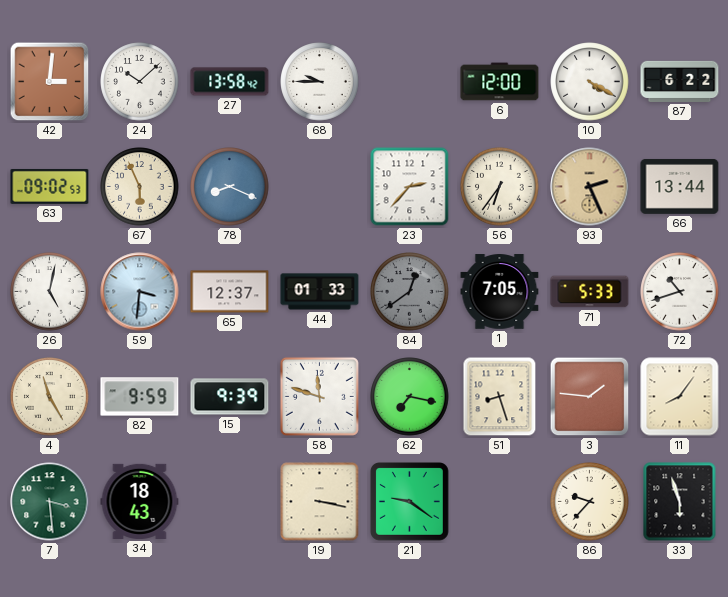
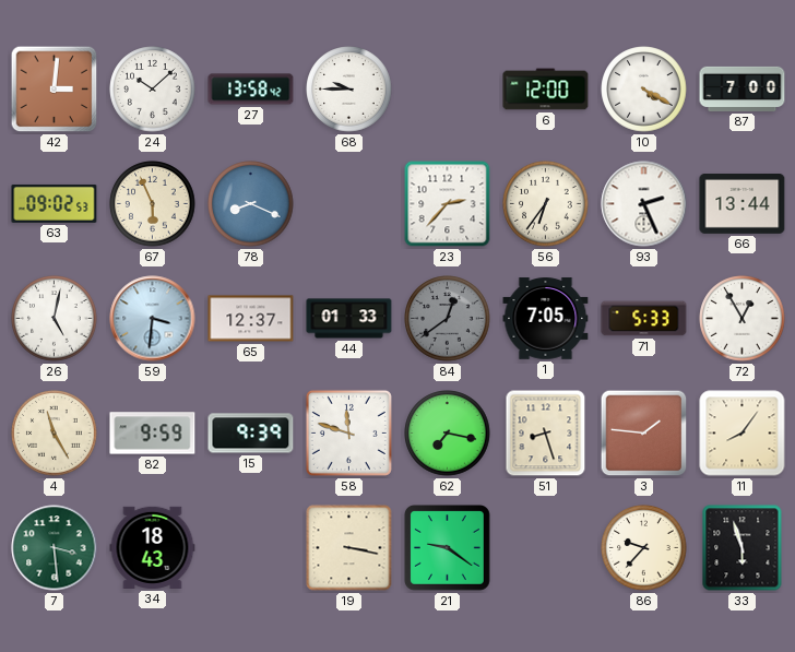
87: 6:22 -> 7:00 (743, 88)
93 dial: champagne -> white (644, 204)
72: 10:42 -> 12:55 (743, 319)
